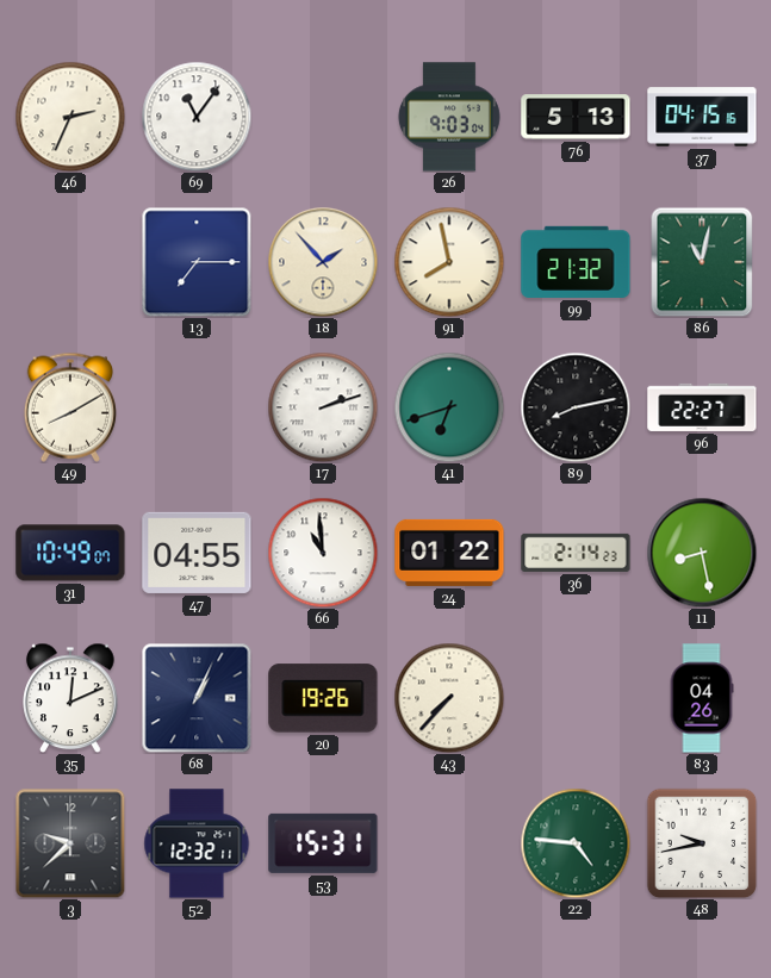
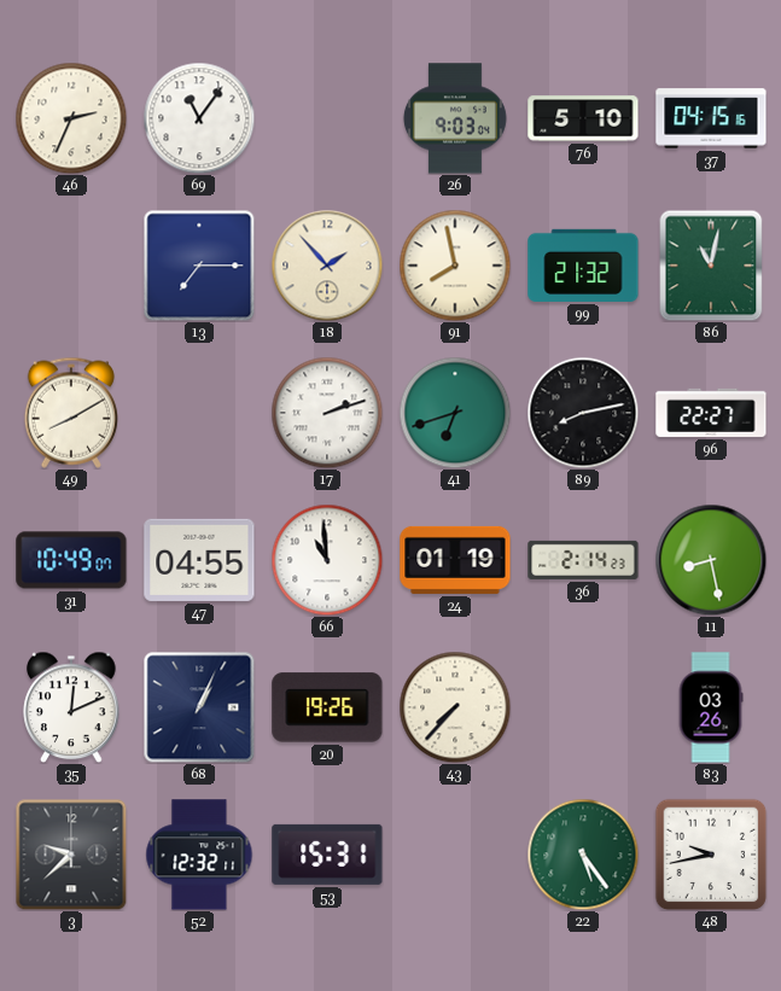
76: 5:13 -> 5:10 (583, 118)
24: 01:22 -> 01:19 (455, 560)
83: 04:26 -> 03:26 (711, 707)
22: 4:46 -> 5:24 (583, 855)
